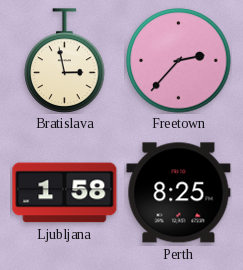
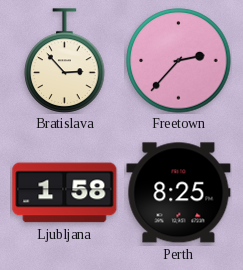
Bratislava: 2:58 -> 2:53 (65, 61)
